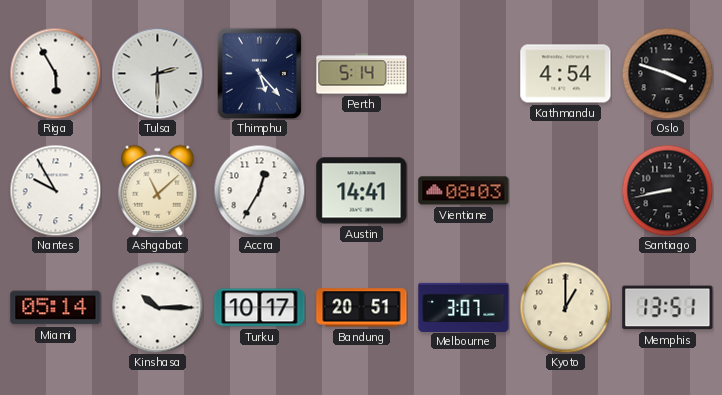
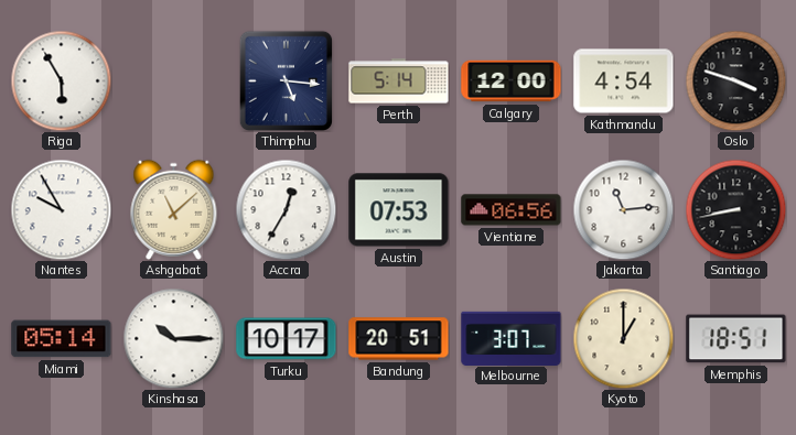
Tulsa: 2:30 -> none (157, 73)
Thimphu: 5:23 -> 5:16 (286, 80)
Calgary: none -> 12:00 (512, 81)
Austin: 14:41 -> 07:53 (399, 210)
Vientiane: 08:03 -> 06:56 (512, 210)
Jakarta: none -> 11:14 (623, 209)
Memphis: 13:51 -> 18:51 (736, 339)
